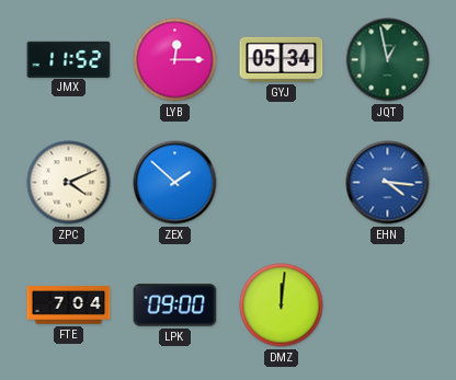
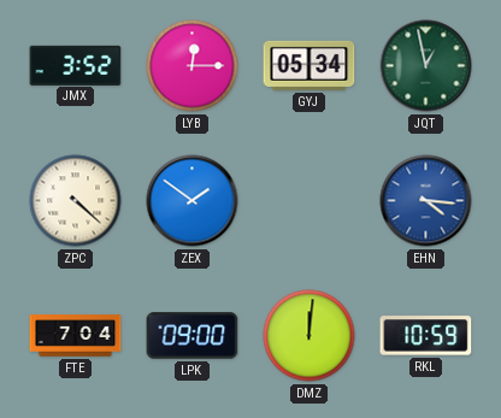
JMX: 11:52 -> 3:52 (76, 65)
ZPC: 4:11 -> 4:22 (76, 201)
ZEX: 1:52 -> 1:51 (193, 201)
RKL: none -> 10:59 (426, 336)
